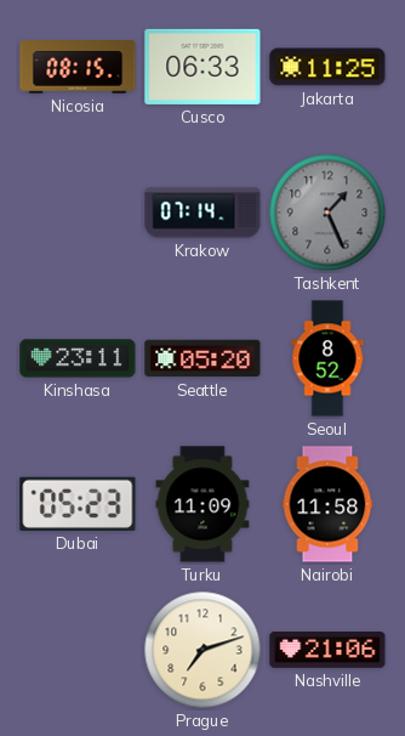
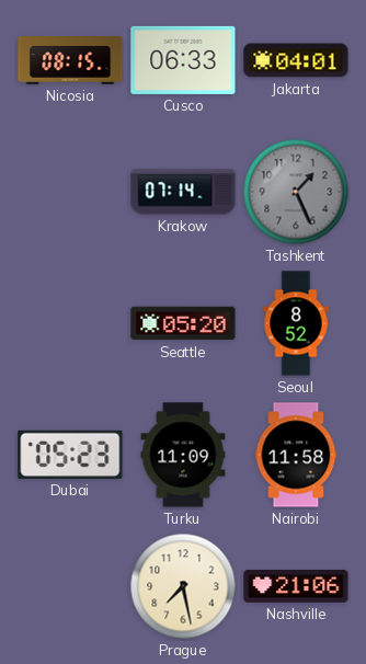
Jakarta: 11:25 -> 04:01 (296, 60)
Kinshasa: 23:11 -> none (78, 358)
Prague: 7:12 -> 7:28 (183, 586)
